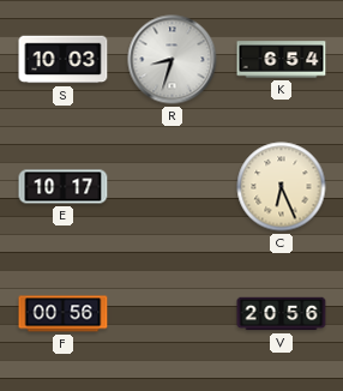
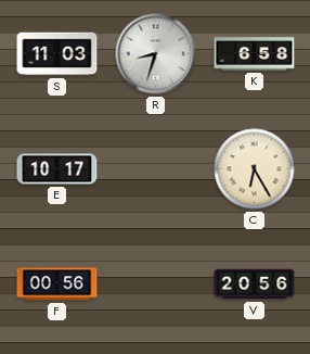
S: 10:03 -> 11:03 (57, 54)
K: 6:54 -> 6:58 (255, 54)
C: 6:26 -> 6:25 (255, 169)
